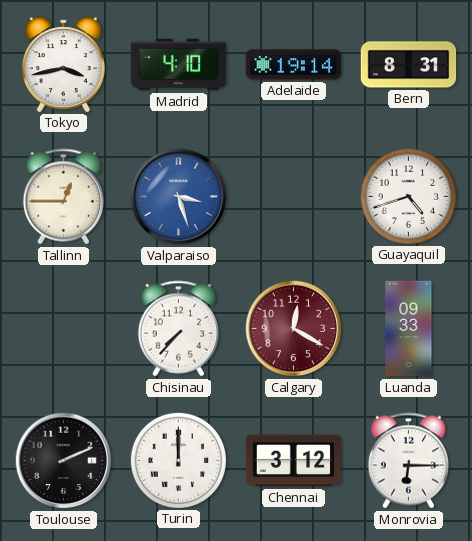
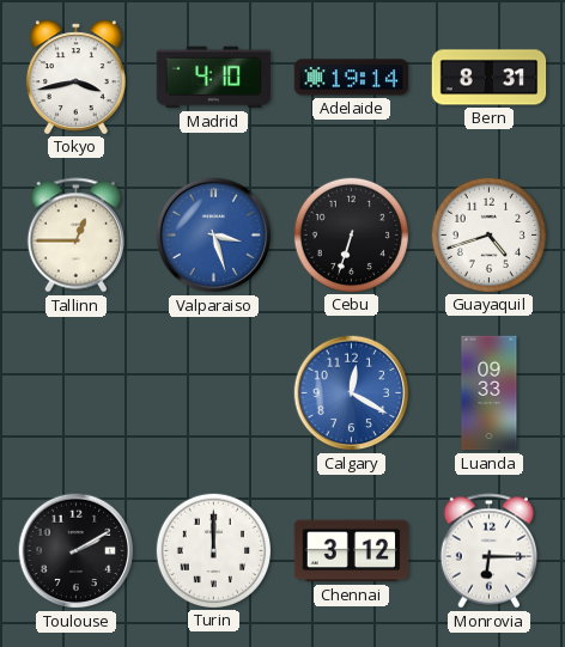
Cebu: none -> 6:33 (351, 234)
Chisinau: 7:37 -> none (178, 329)
Calgary dial: burgundy -> blue (352, 393)
Toulouse: 2:11 -> 2:10 (77, 551)
